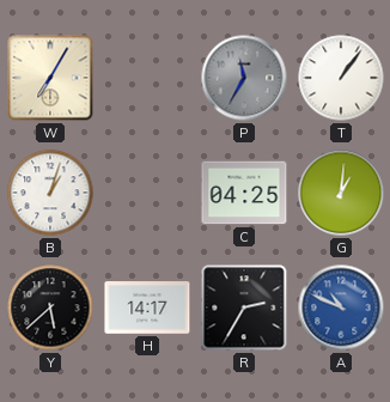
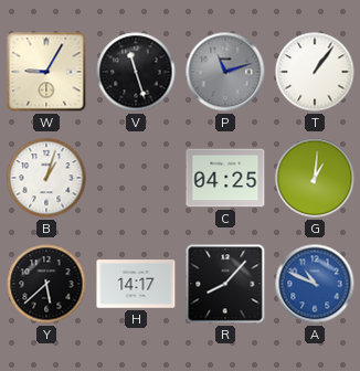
W: 7:05 -> 9:05 (46, 72)
V: none -> 11:27 (136, 72)
P: 11:35 -> 11:12 (225, 72)
R: 2:35 -> 8:07 (225, 284)
